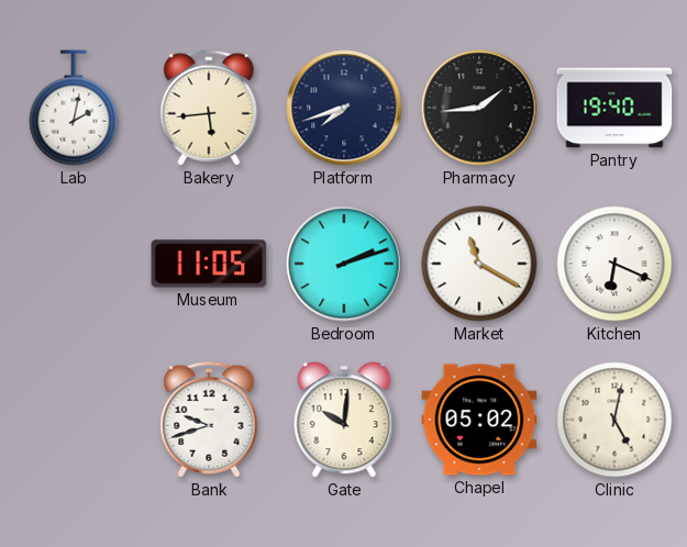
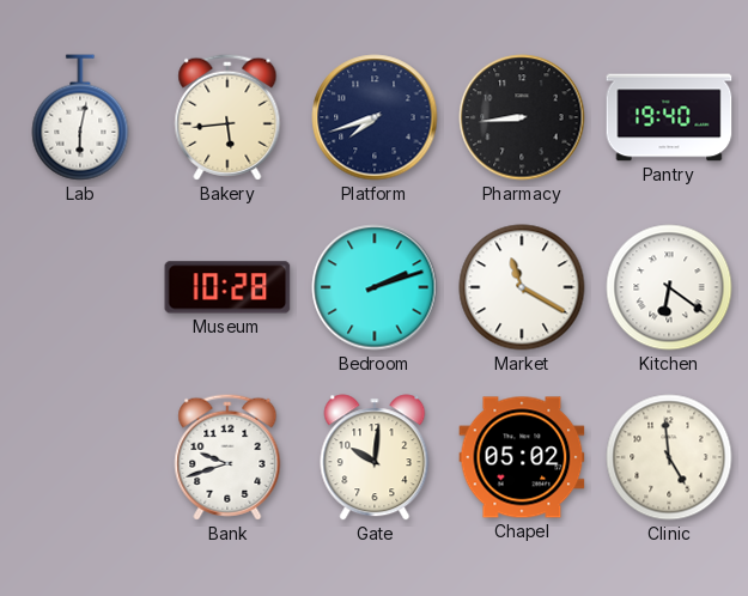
Lab: 2:02 -> 6:02 (80, 117)
Pharmacy: 1:44 -> 8:44 (522, 117)
Museum: 11:05 -> 10:28 (227, 287)
Kitchen: 6:19 -> 6:21 (669, 287)
Clinic: 5:02 -> 4:59 (669, 457)
